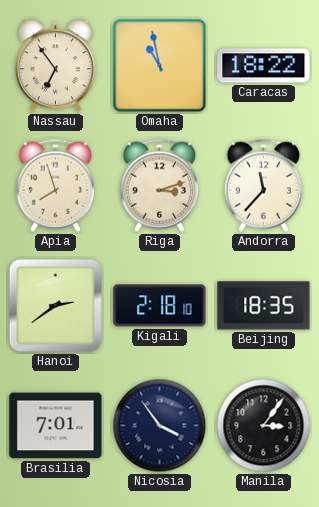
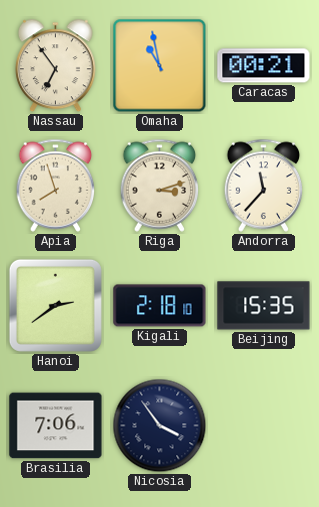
Caracas: 18:22 -> 00:21 (264, 66)
Beijing: 18:35 -> 15:35 (264, 306)
Brasilia: 7:01 -> 7:06 (56, 426)
Manila: 3:06 -> none (264, 426)
